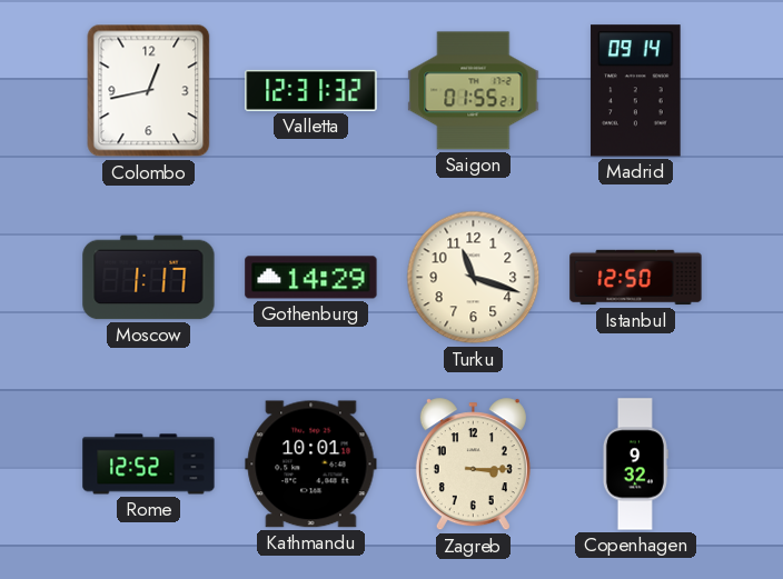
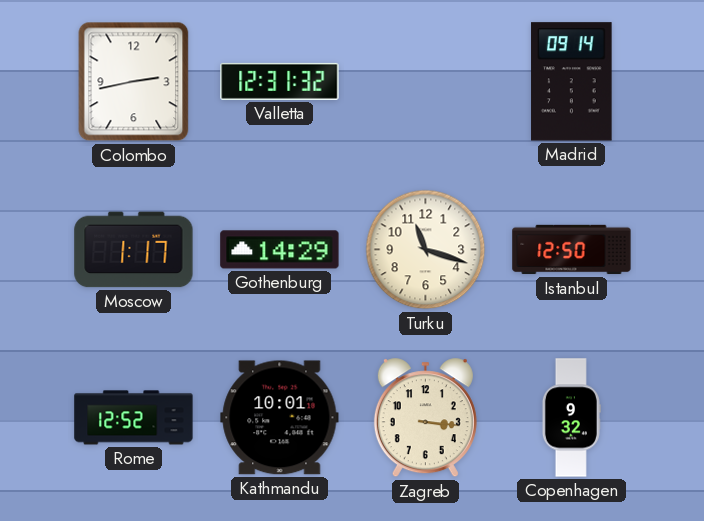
Colombo: 12:43 -> 2:43 (134, 82)
Saigon: 01:55 -> none (474, 91)
Zagreb: 3:15 -> 3:16 (425, 418)
